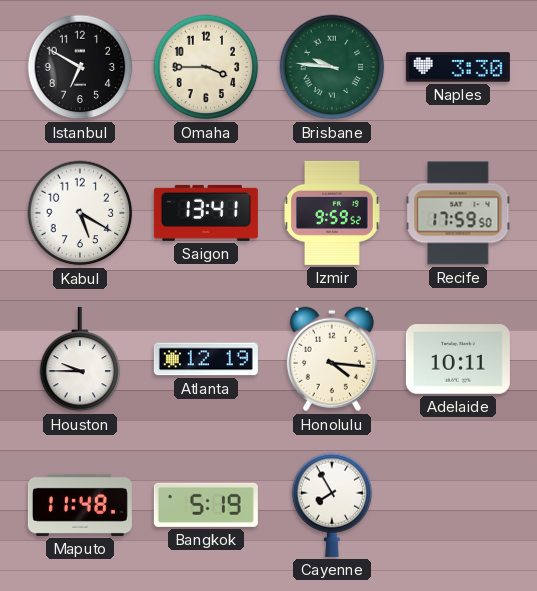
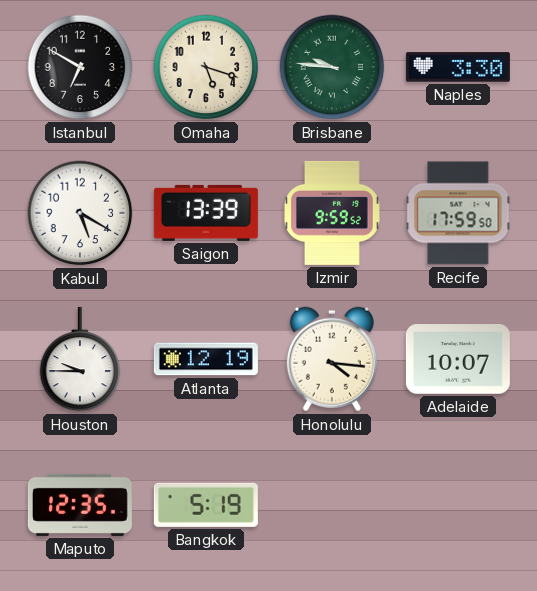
Omaha: 3:45 -> 5:18 (206, 67)
Saigon: 13:41 -> 13:39 (206, 213)
Adelaide: 10:11 -> 10:07 (458, 360)
Maputo: 11:48 -> 12:35 (80, 505)
Cayenne: 7:55 -> none (332, 505)
